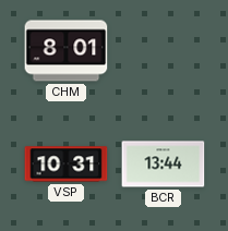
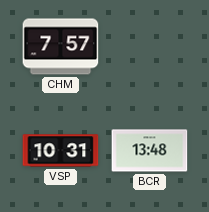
CHM: 8:01 -> 7:57 (61, 47)
BCR: 13:44 -> 13:48 (150, 151)
